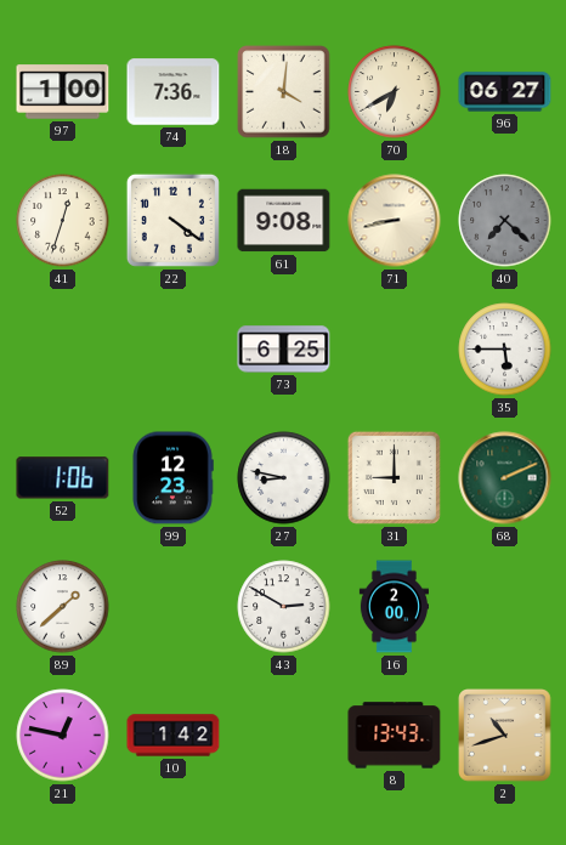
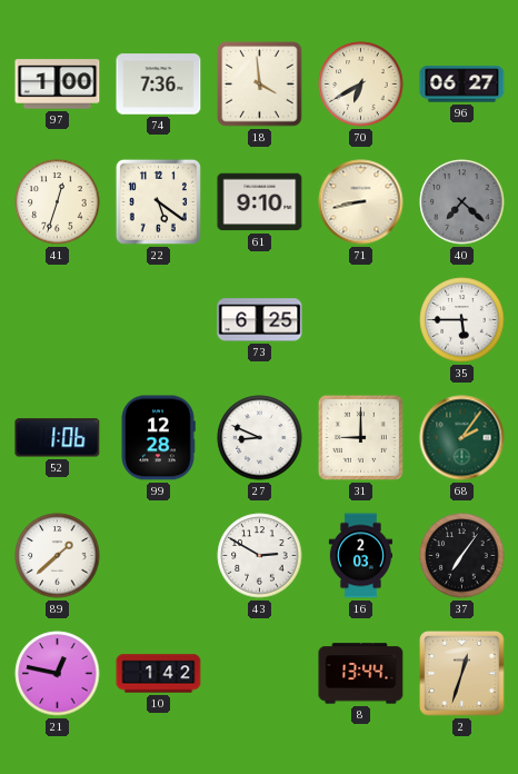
18: 4:01 -> 3:59 (260, 85)
22: 4:21 -> 5:21 (158, 201)
61: 9:08 -> 9:10 (260, 202)
99: 12:23 -> 12:28 (158, 438)
27: 8:47 -> 8:49 (260, 438)
68: 2:11 -> 2:06 (462, 438)
16: 2:00 -> 2:03 (360, 556)
37: none -> 7:06 (462, 556)
8: 13:43 -> 13:44 (361, 674)
2: 10:42 -> 12:33 (462, 674)
